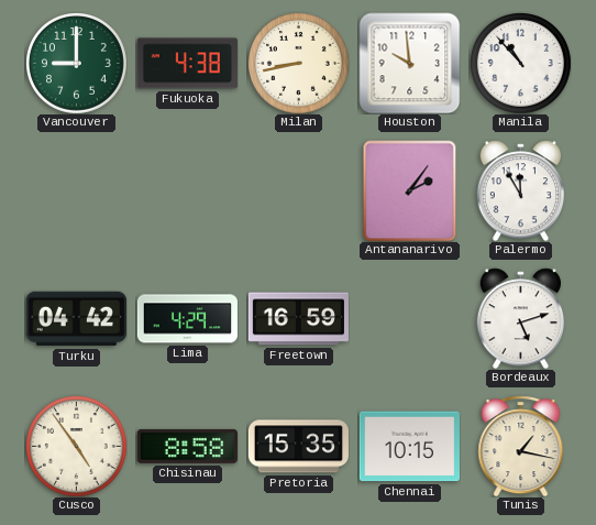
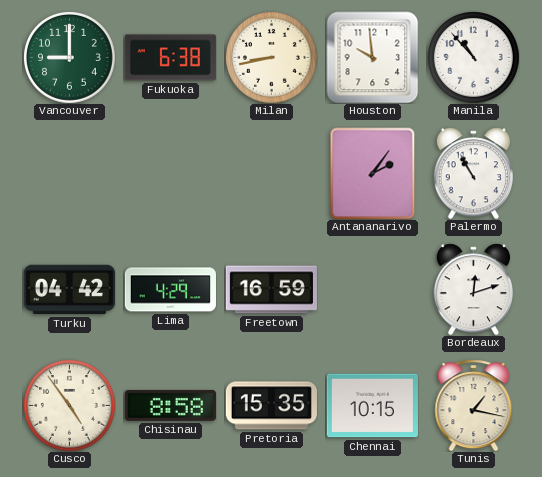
Fukuoka: 4:38 -> 6:38 (170, 58)
Palermo: 11:55 -> 10:55 (473, 173)
Bordeaux: 5:12 -> 12:12 (473, 289)
